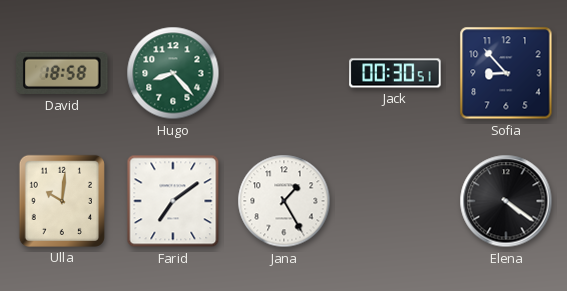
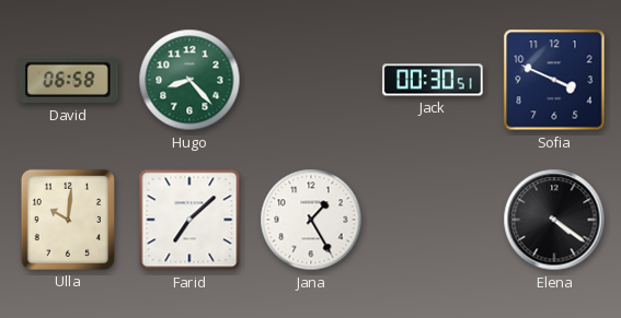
David: 18:58 -> 06:58 (68, 80)
Sofia: 8:53 -> 3:49 (554, 80)
Farid: 7:09 -> 7:08 (189, 220)
